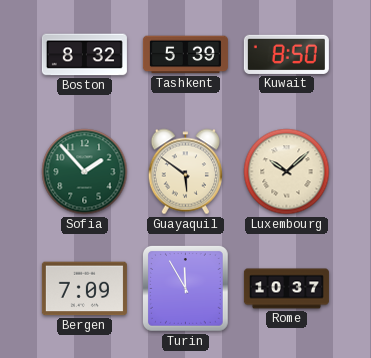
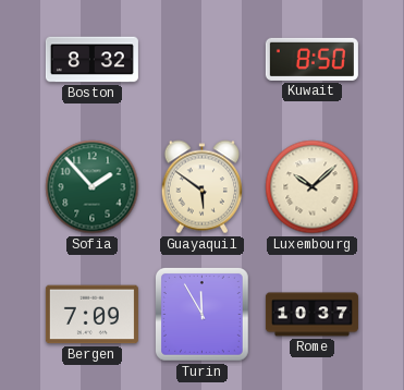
Tashkent: 5:39 -> none (185, 55)
